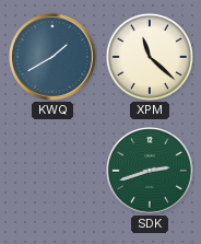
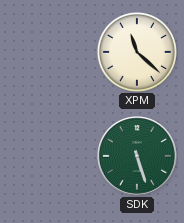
KWQ: 1:40 -> none (54, 58)
SDK: 2:42 -> 5:27 (138, 157)
